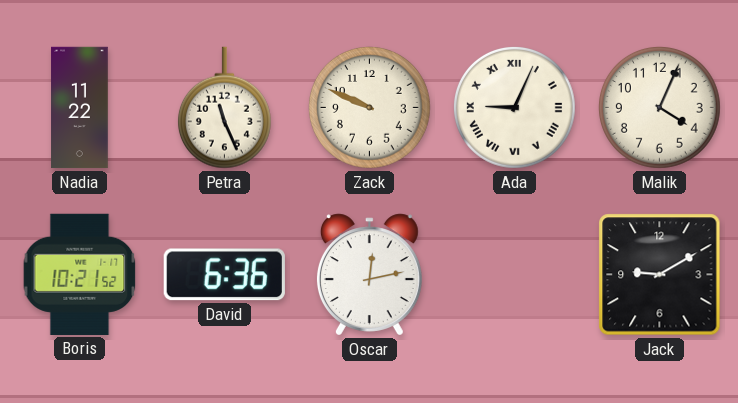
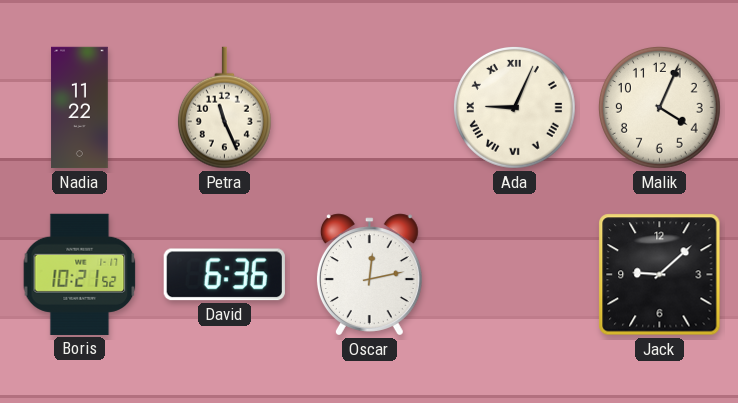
Zack: 9:49 -> none (369, 107)
Jack: 9:10 -> 9:08 (660, 275)
